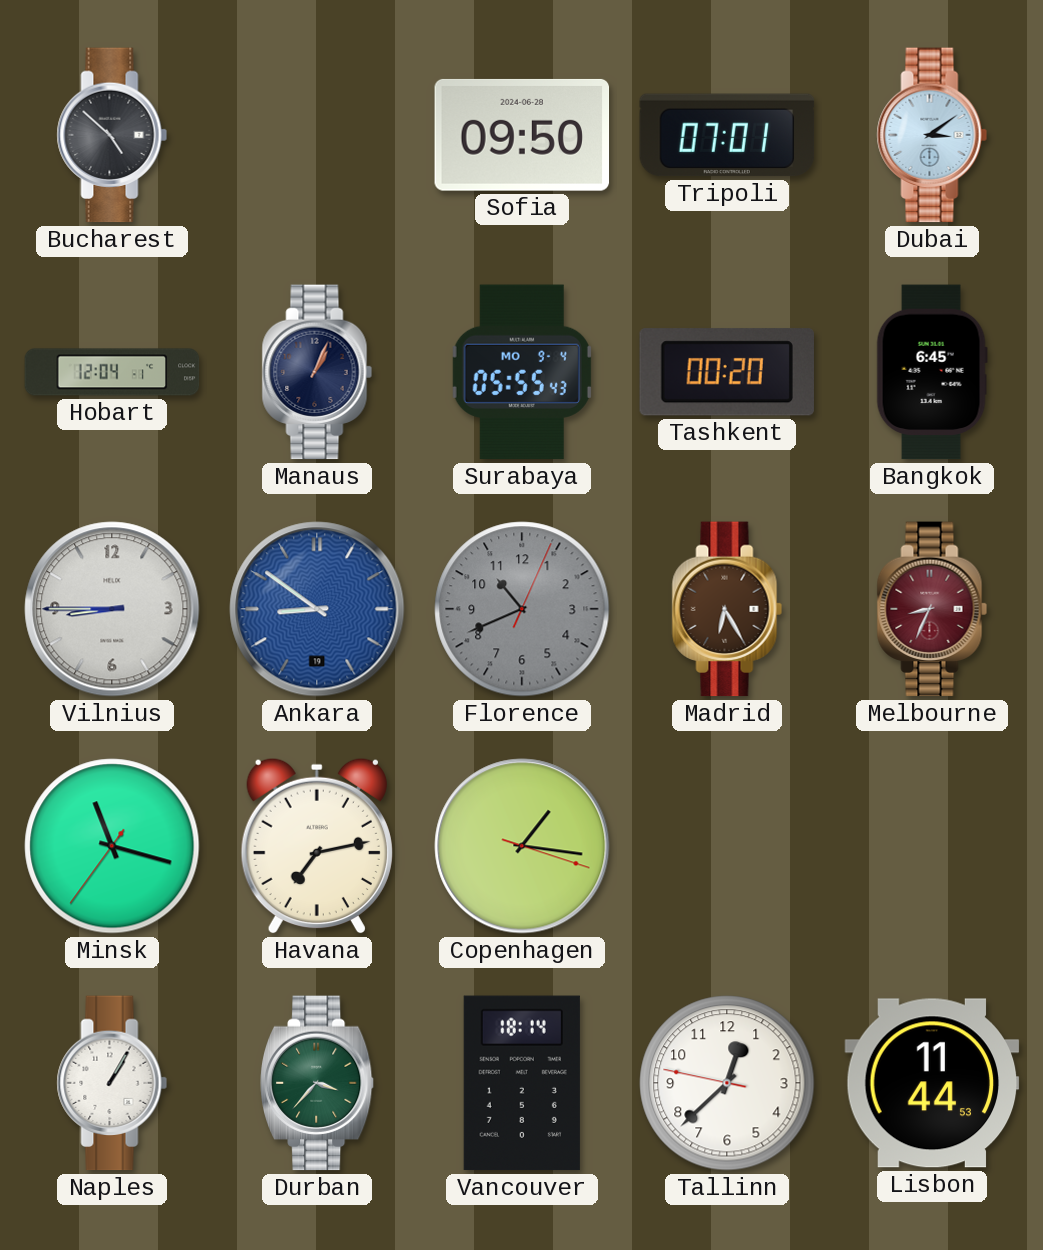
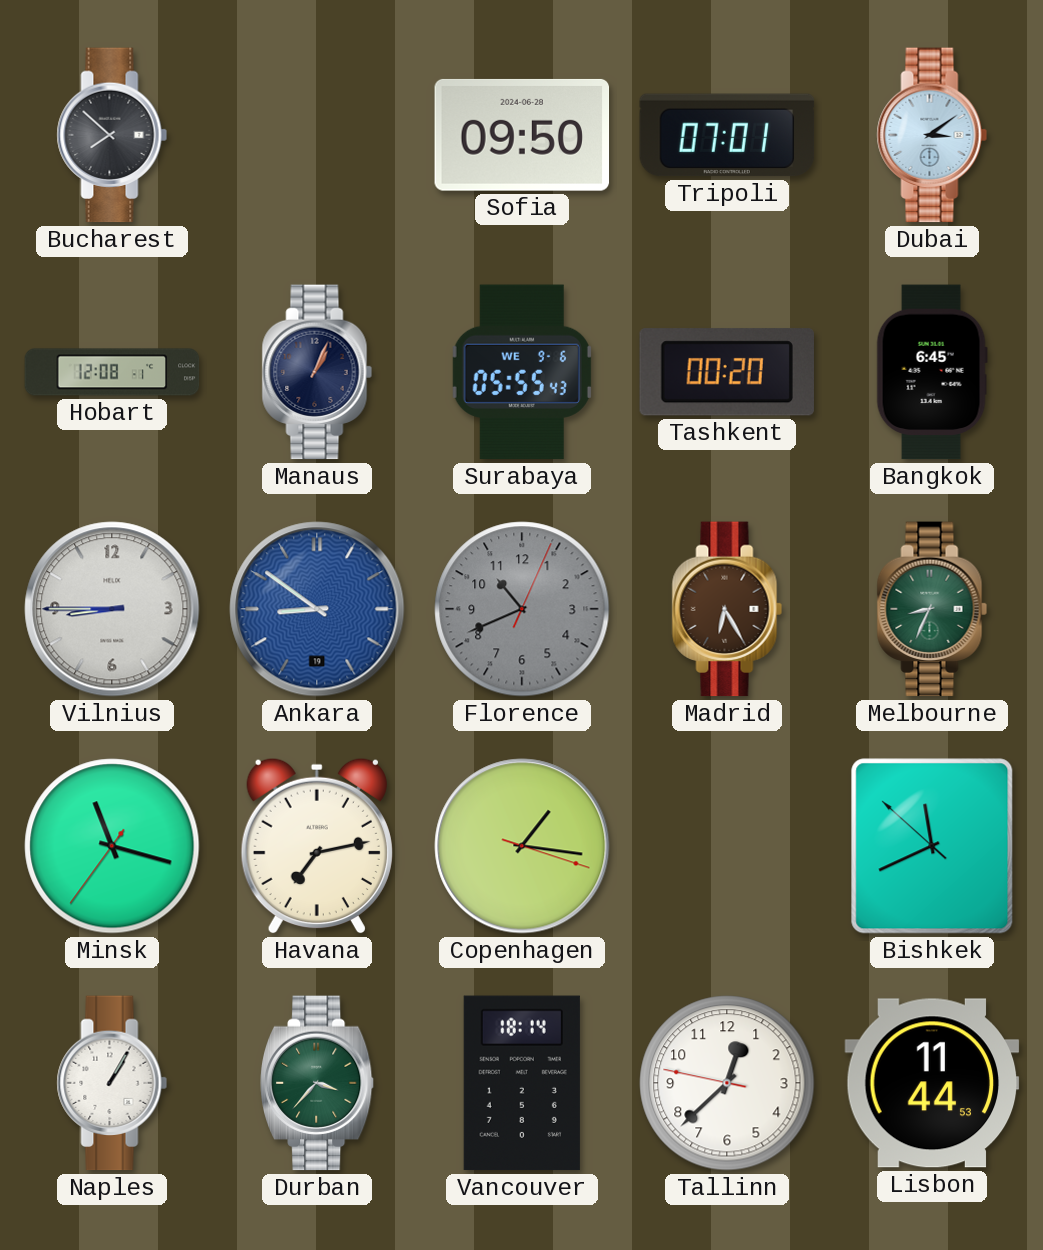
Bucharest: 4:52 -> 7:52 (112, 135)
Hobart: 12:04 -> 12:08 (112, 372)
Surabaya date: MO 9-4 -> WE 9-6 (522, 372)
Melbourne dial: burgundy -> green (932, 609)
Bishkek: none -> 11:40 (932, 846)
